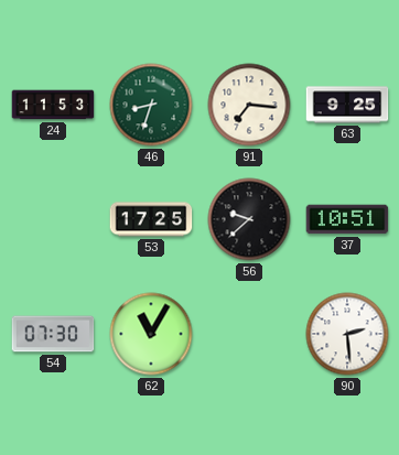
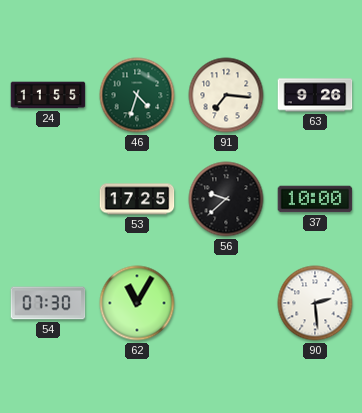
24: 11:53 -> 11:55 (48, 95)
46: 8:33 -> 4:33 (137, 95)
63: 9:25 -> 9:26 (315, 95)
37: 10:51 -> 10:00 (315, 199)
